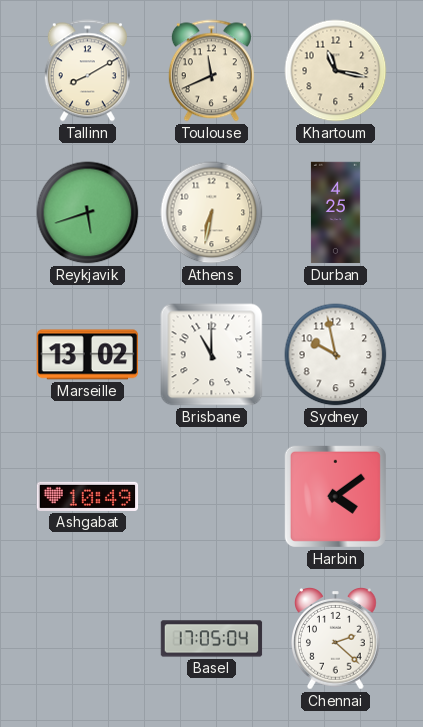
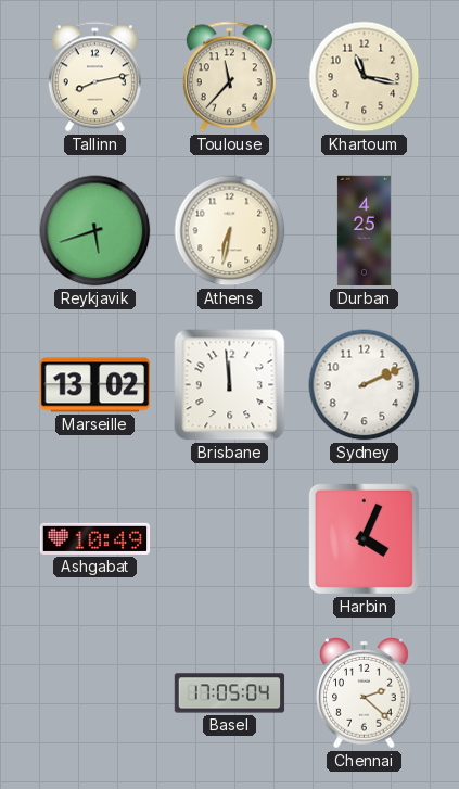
Tallinn: 8:10 -> 8:13 (94, 77)
Toulouse: 11:41 -> 11:37 (229, 77)
Brisbane: 11:00 -> 11:59 (230, 385)
Sydney: 9:58 -> 2:11 (365, 385)
Harbin: 4:09 -> 4:04 (364, 538)
